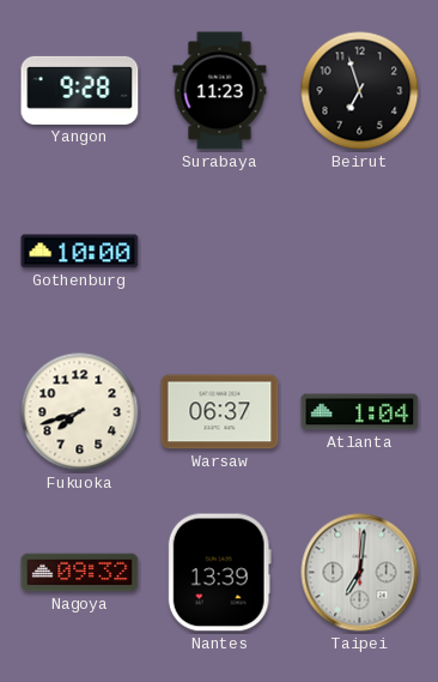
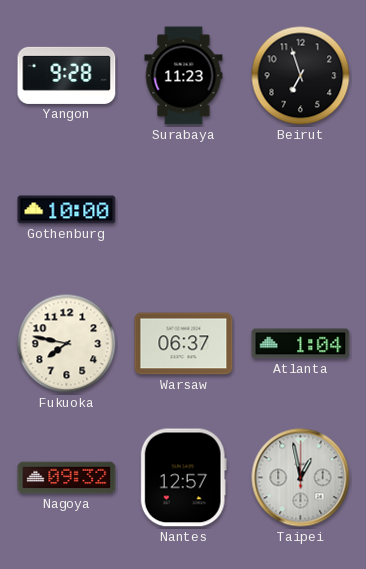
Fukuoka: 7:42 -> 7:47 (67, 344)
Nantes: 13:39 -> 12:57 (183, 478)
Taipei: 7:01 -> 12:58 (301, 478)
